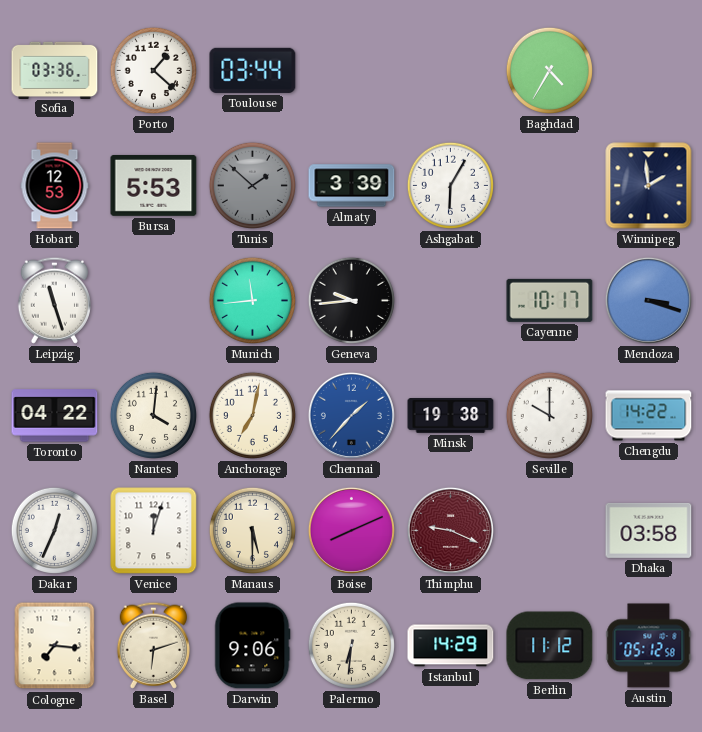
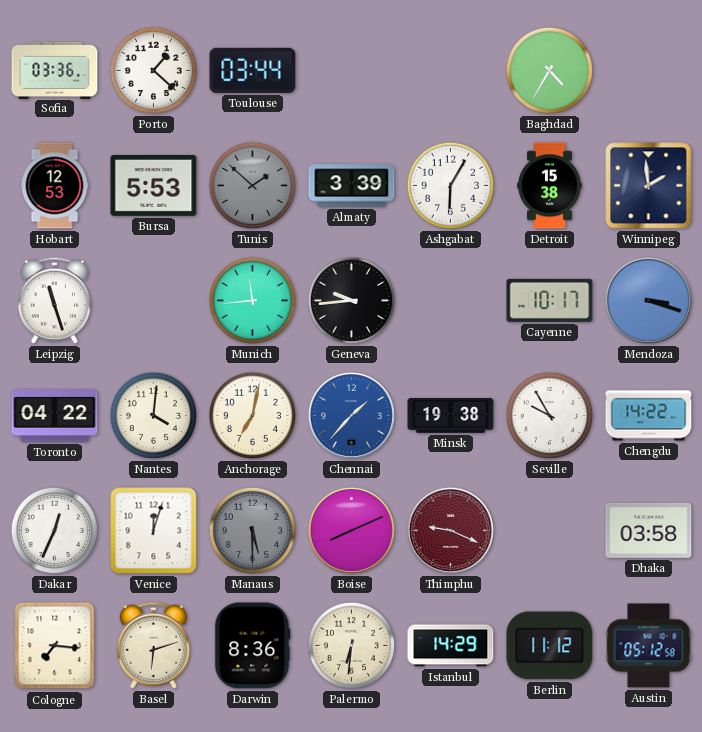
Detroit: none -> 15:38 (550, 186)
Seville: 10:00 -> 9:55 (549, 415)
Manaus dial: cream -> grey (252, 530)
Darwin: 9:06 -> 8:36 (253, 646)
